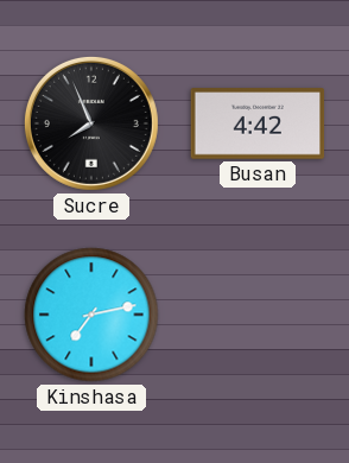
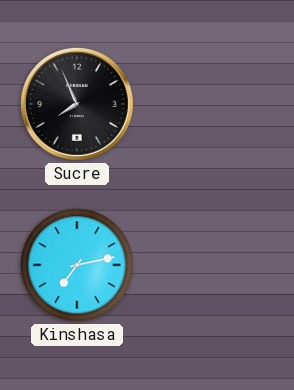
Busan: 4:42 -> none (258, 123)
